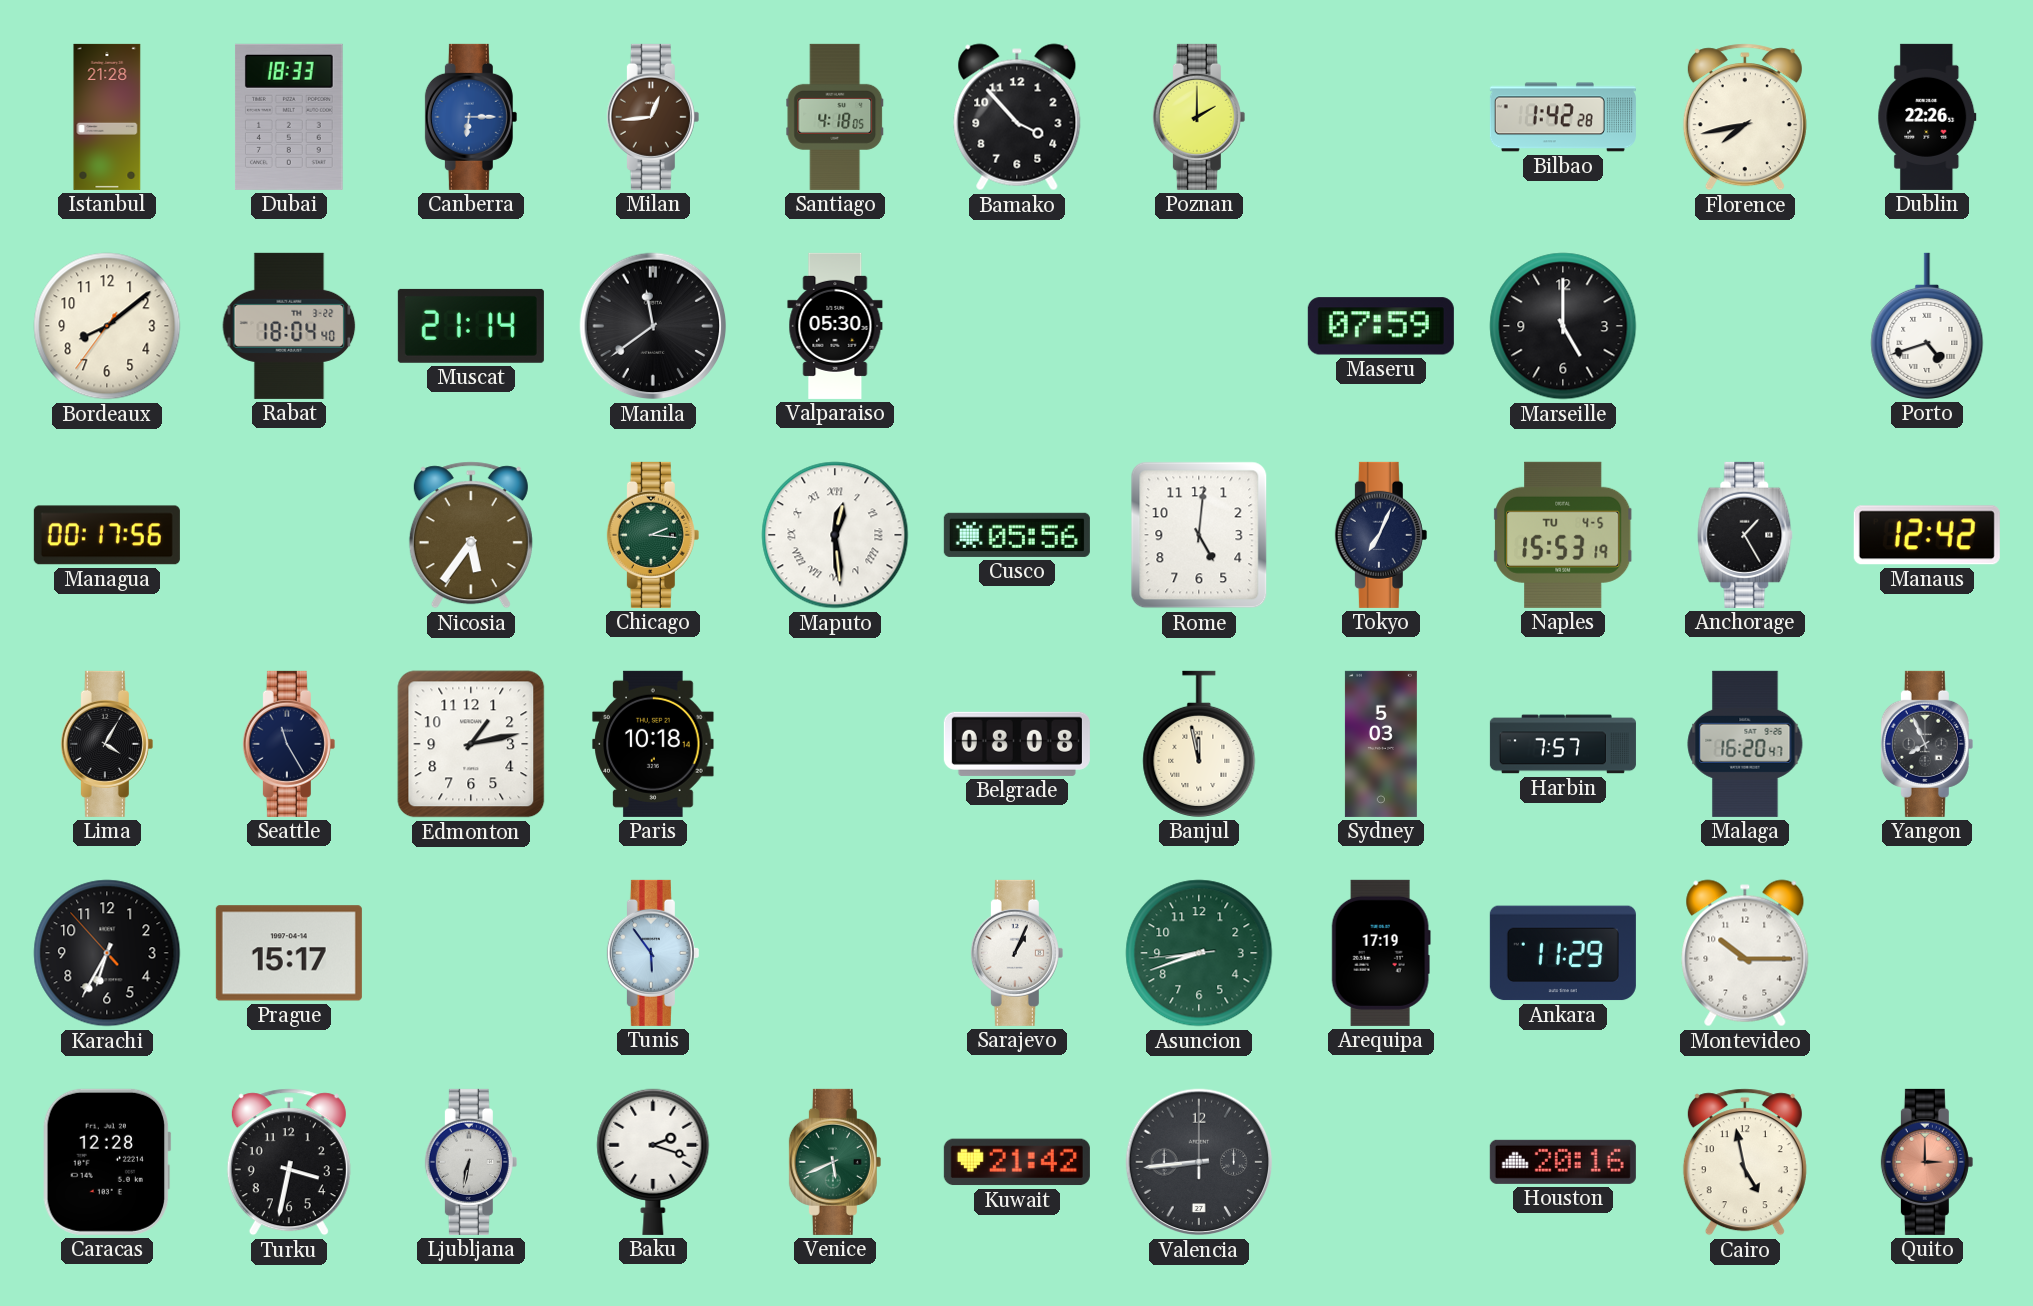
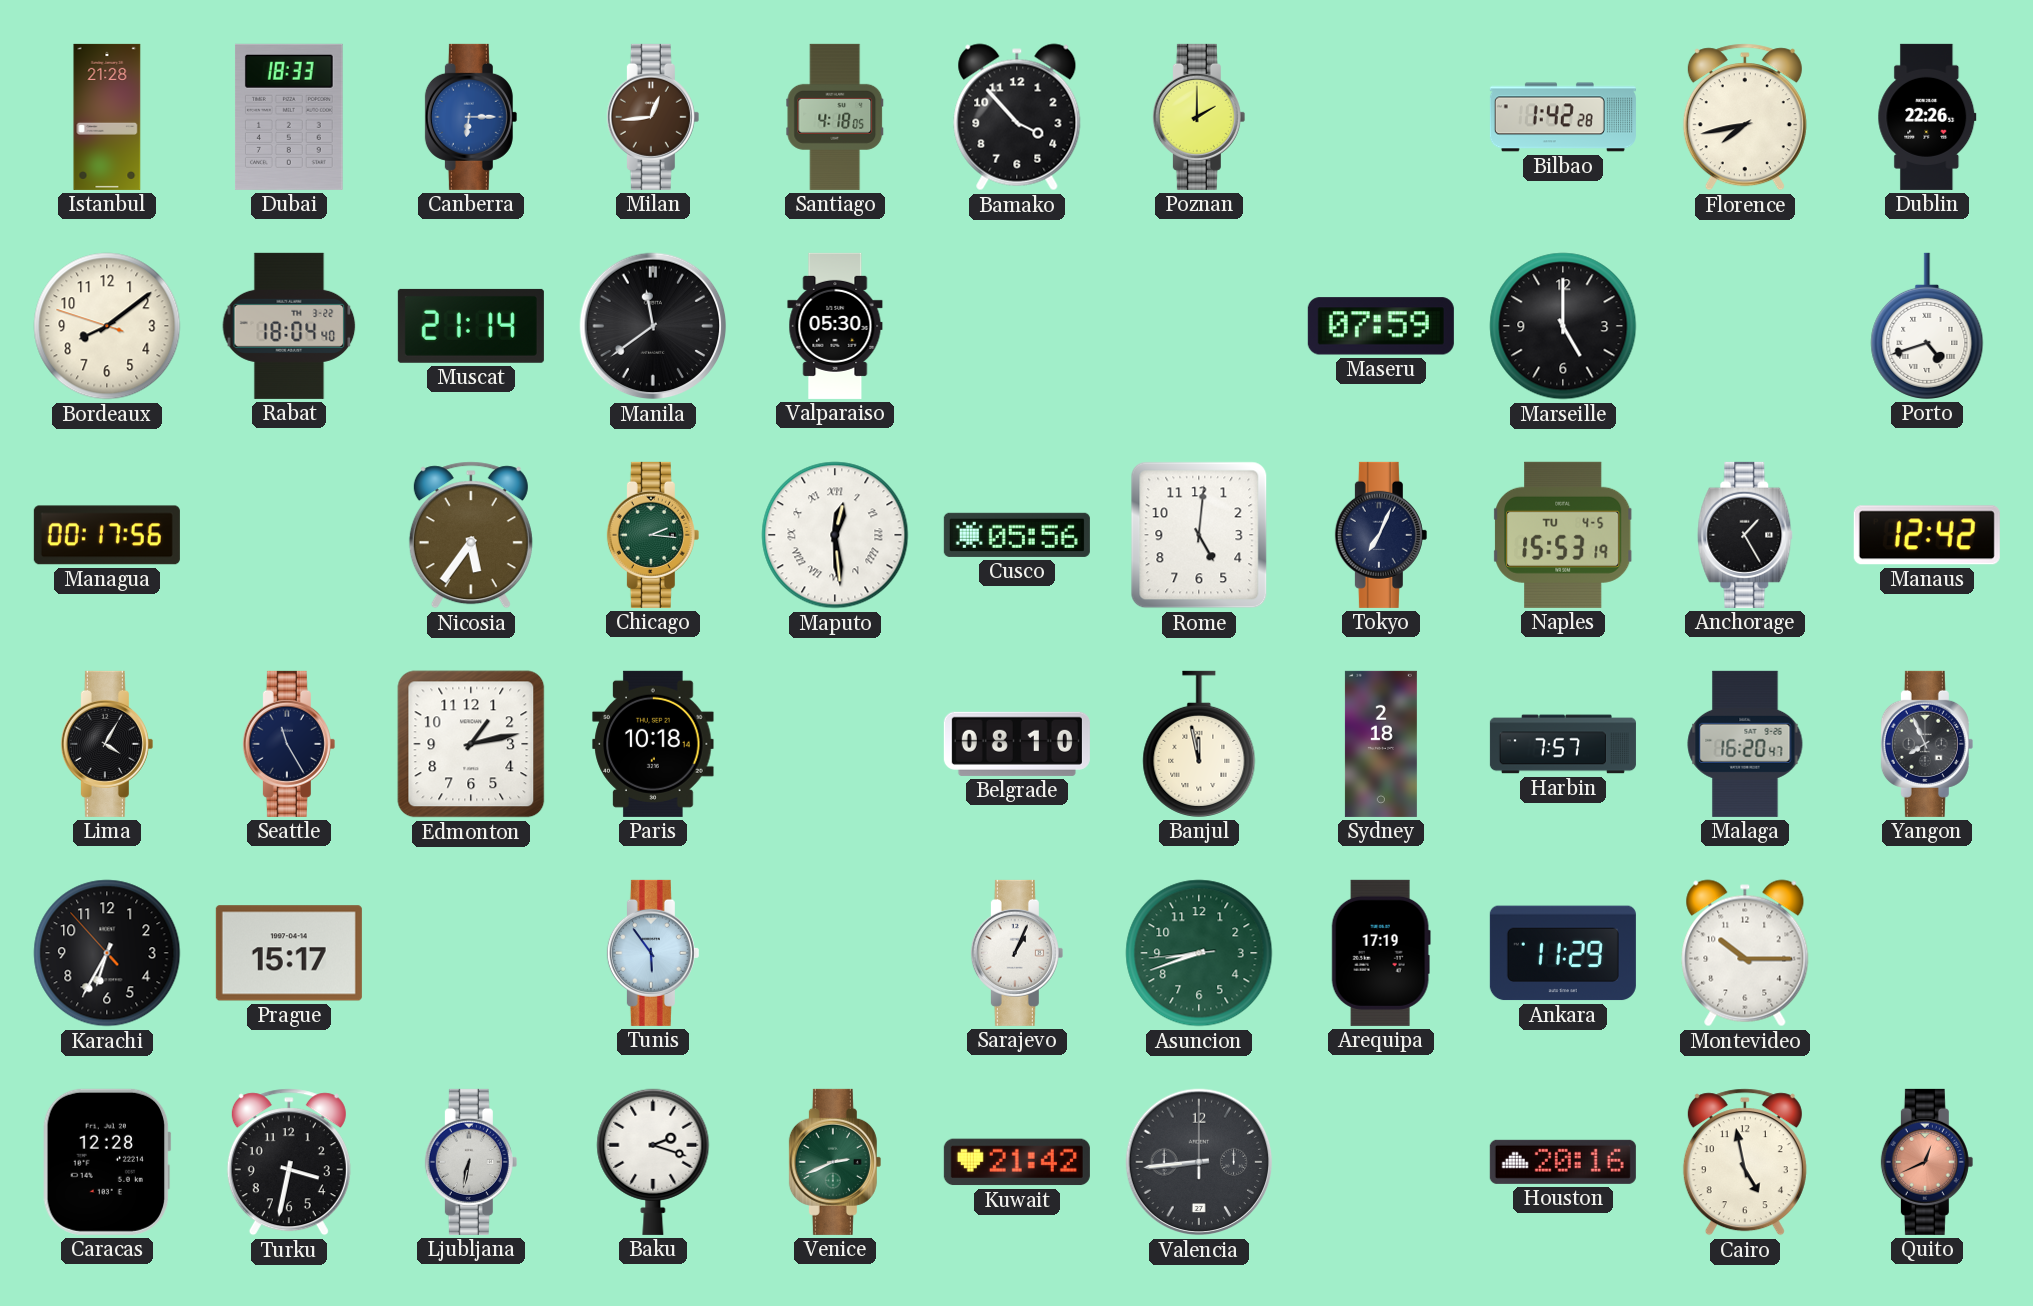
Bordeaux: 8:08:36 -> 8:08:48 (107, 326)
Belgrade: 08:08 -> 08:10 (1017, 744)
Sydney: 5:03 -> 2:18 (1381, 744)
Venice: 5:41 -> 2:41 (835, 1162)
Quito: 3:00 -> 12:41 (1927, 1162)
